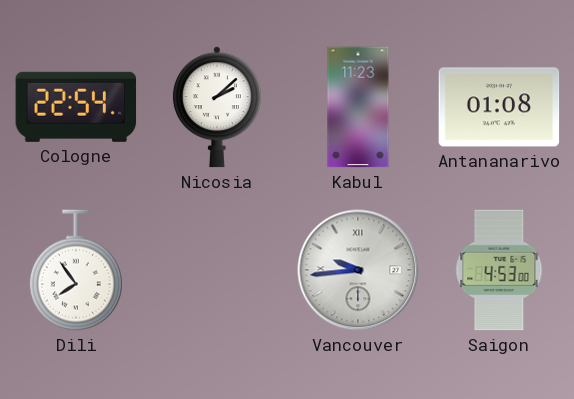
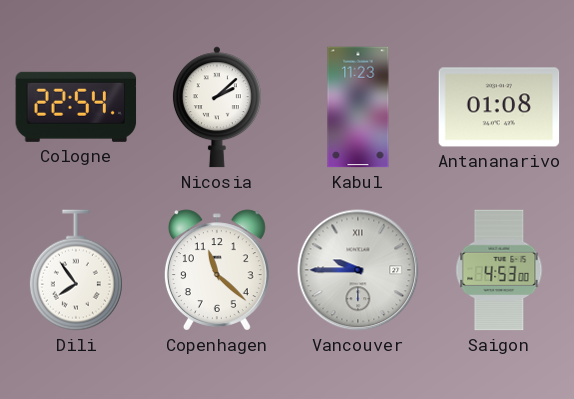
Copenhagen: none -> 11:22 (217, 270)
Vancouver: 9:44 -> 9:45 (358, 270)
